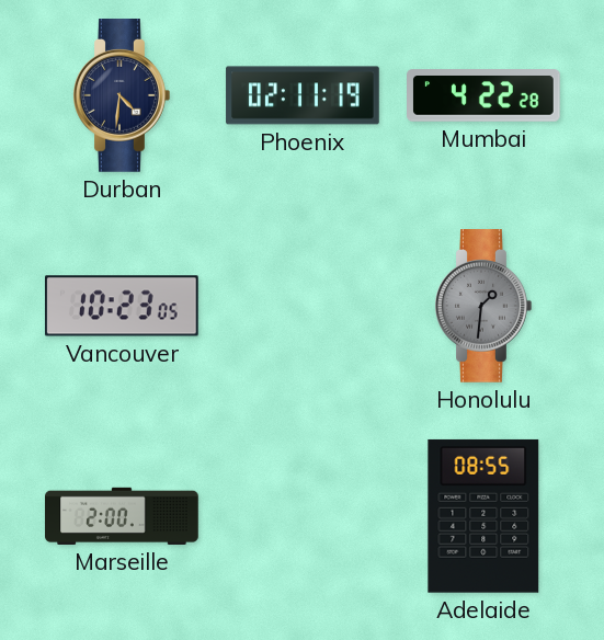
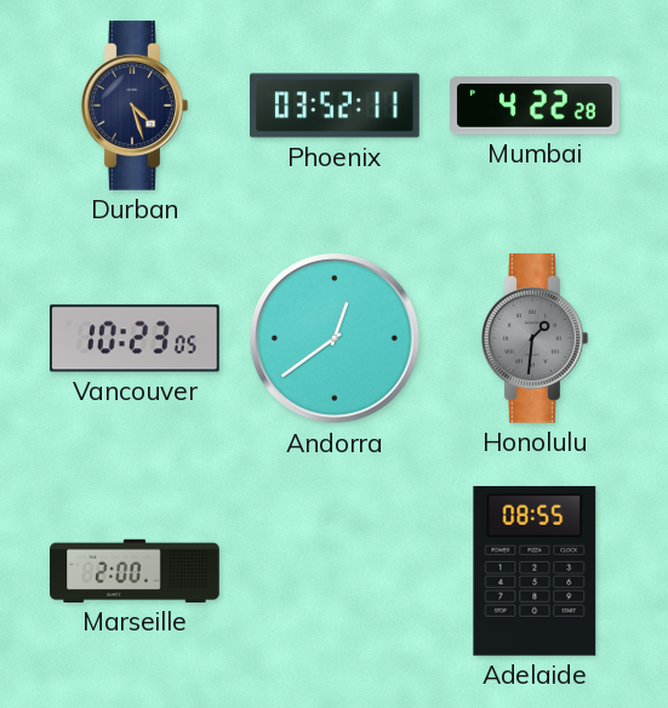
Durban: 4:31 -> 4:27 (135, 107)
Phoenix: 02:11 -> 03:52 (335, 105)
Andorra: none -> 12:39 (335, 338)
